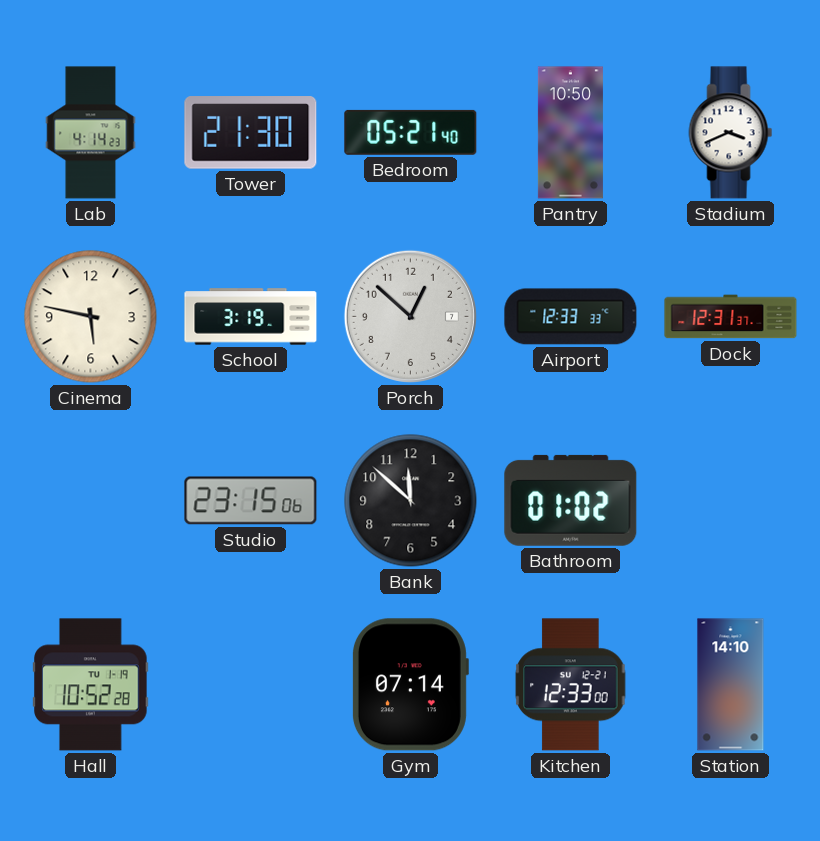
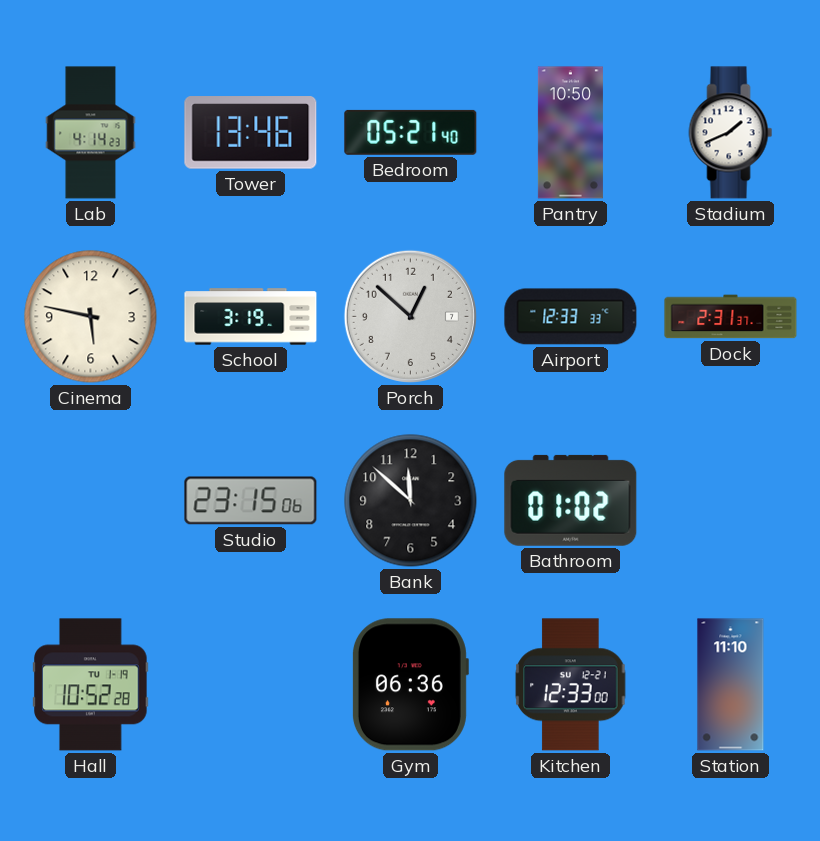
Tower: 21:30 -> 13:46 (251, 133)
Stadium: 3:41 -> 1:41 (731, 133)
Dock: 12:31 -> 2:31 (731, 317)
Gym: 07:14 -> 06:36 (410, 685)
Station: 14:10 -> 11:10 (731, 685)
